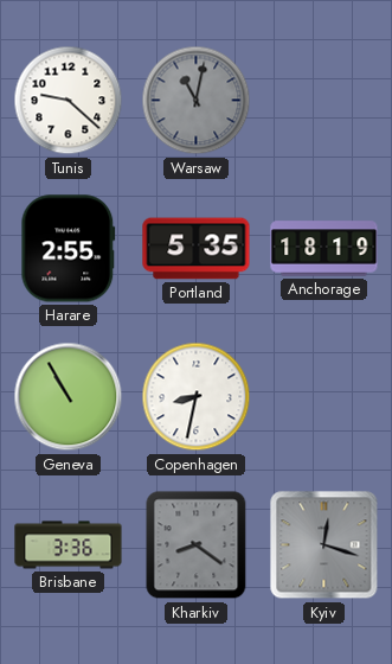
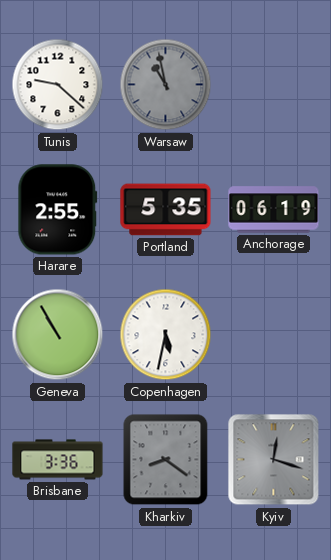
Warsaw: 11:02 -> 10:58 (166, 85)
Anchorage: 18:19 -> 06:19 (274, 210)
Copenhagen: 8:32 -> 5:32 (166, 335)
